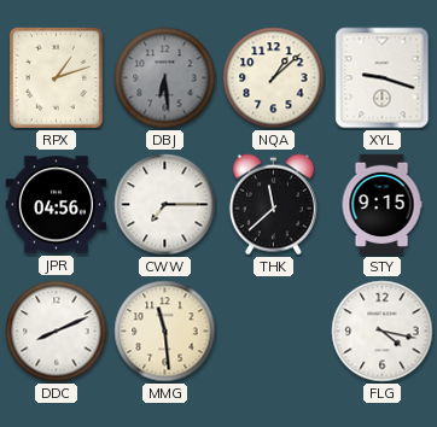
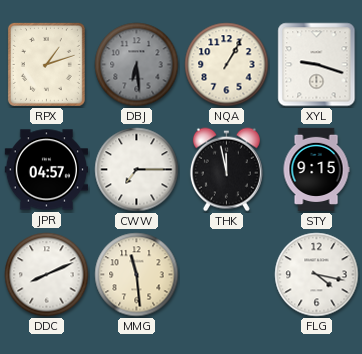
NQA: 1:08 -> 1:05 (227, 65)
JPR: 04:56 -> 04:57 (46, 170)
THK: 11:38 -> 11:58 (226, 170)
